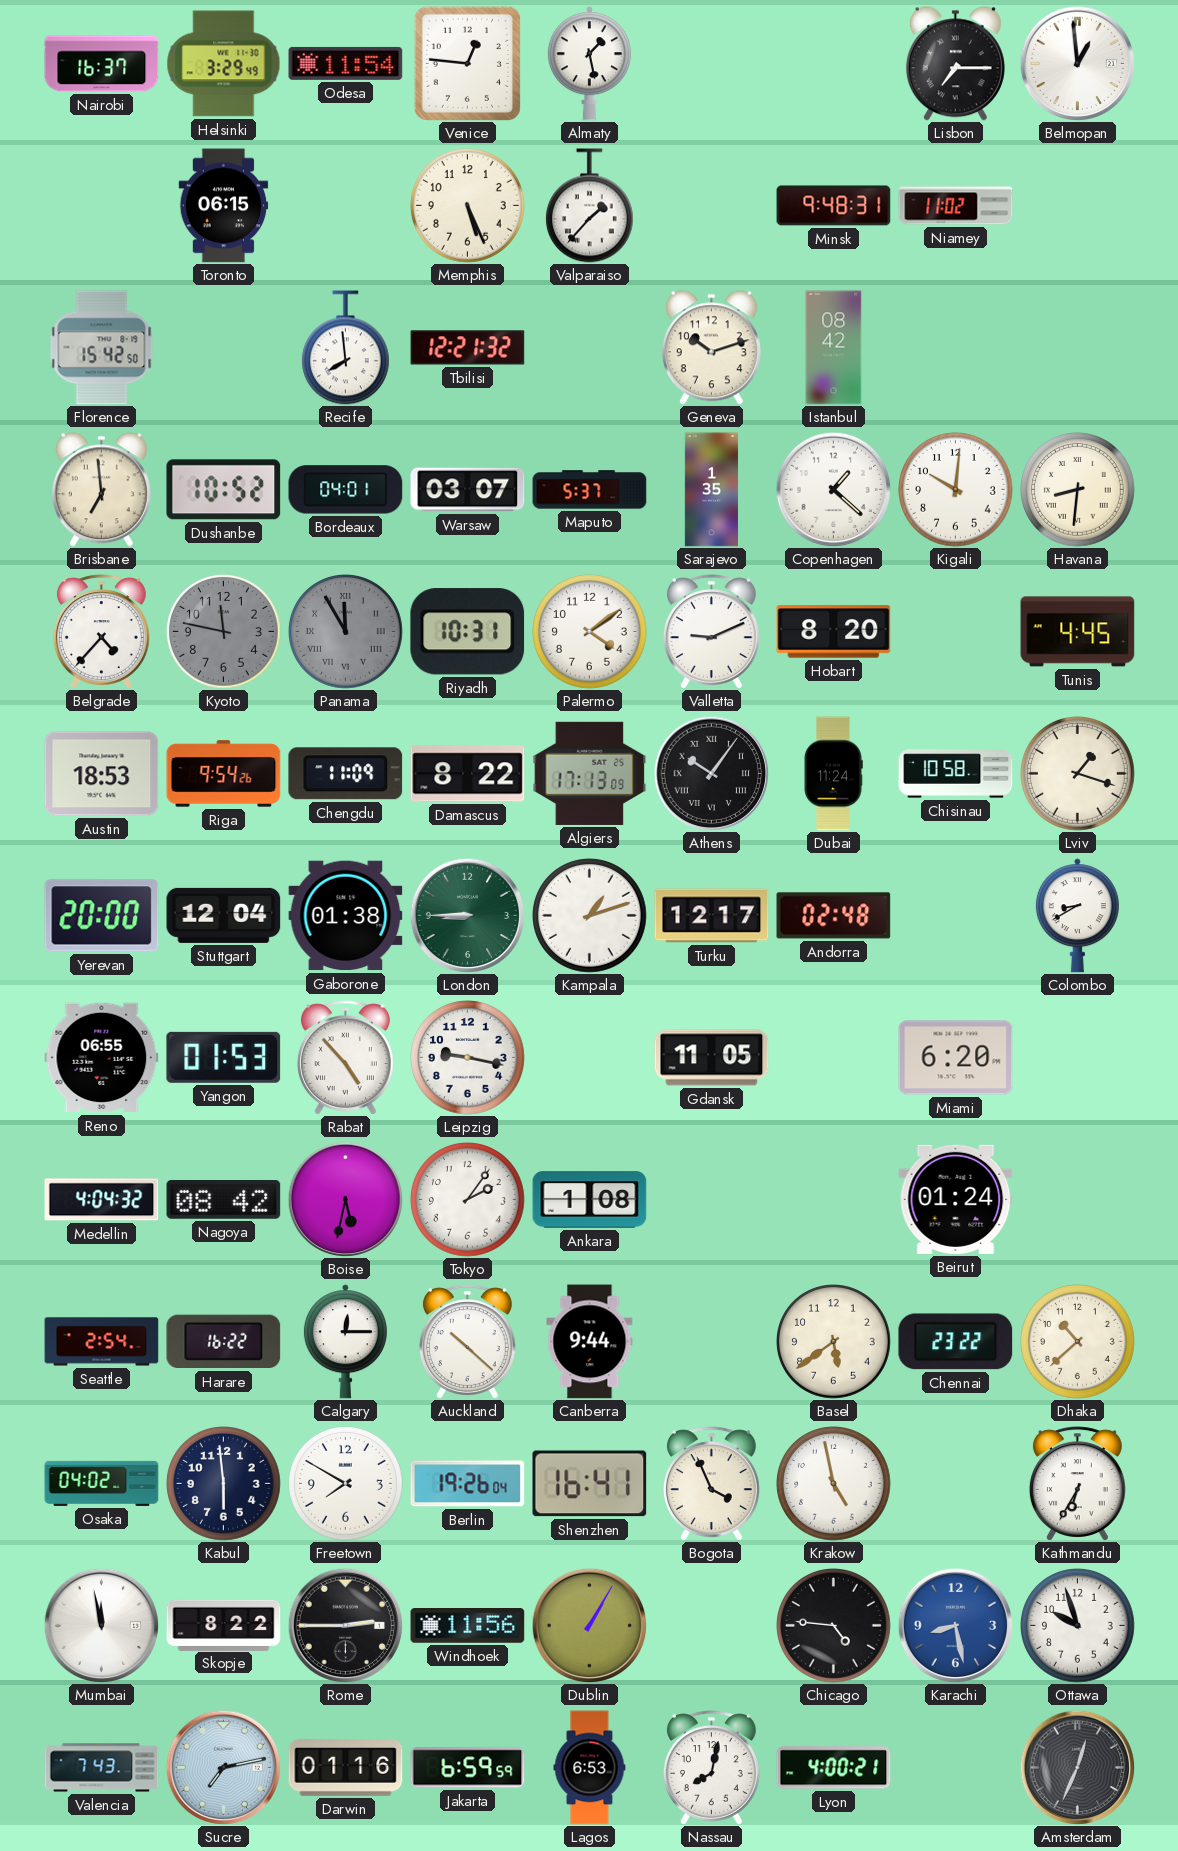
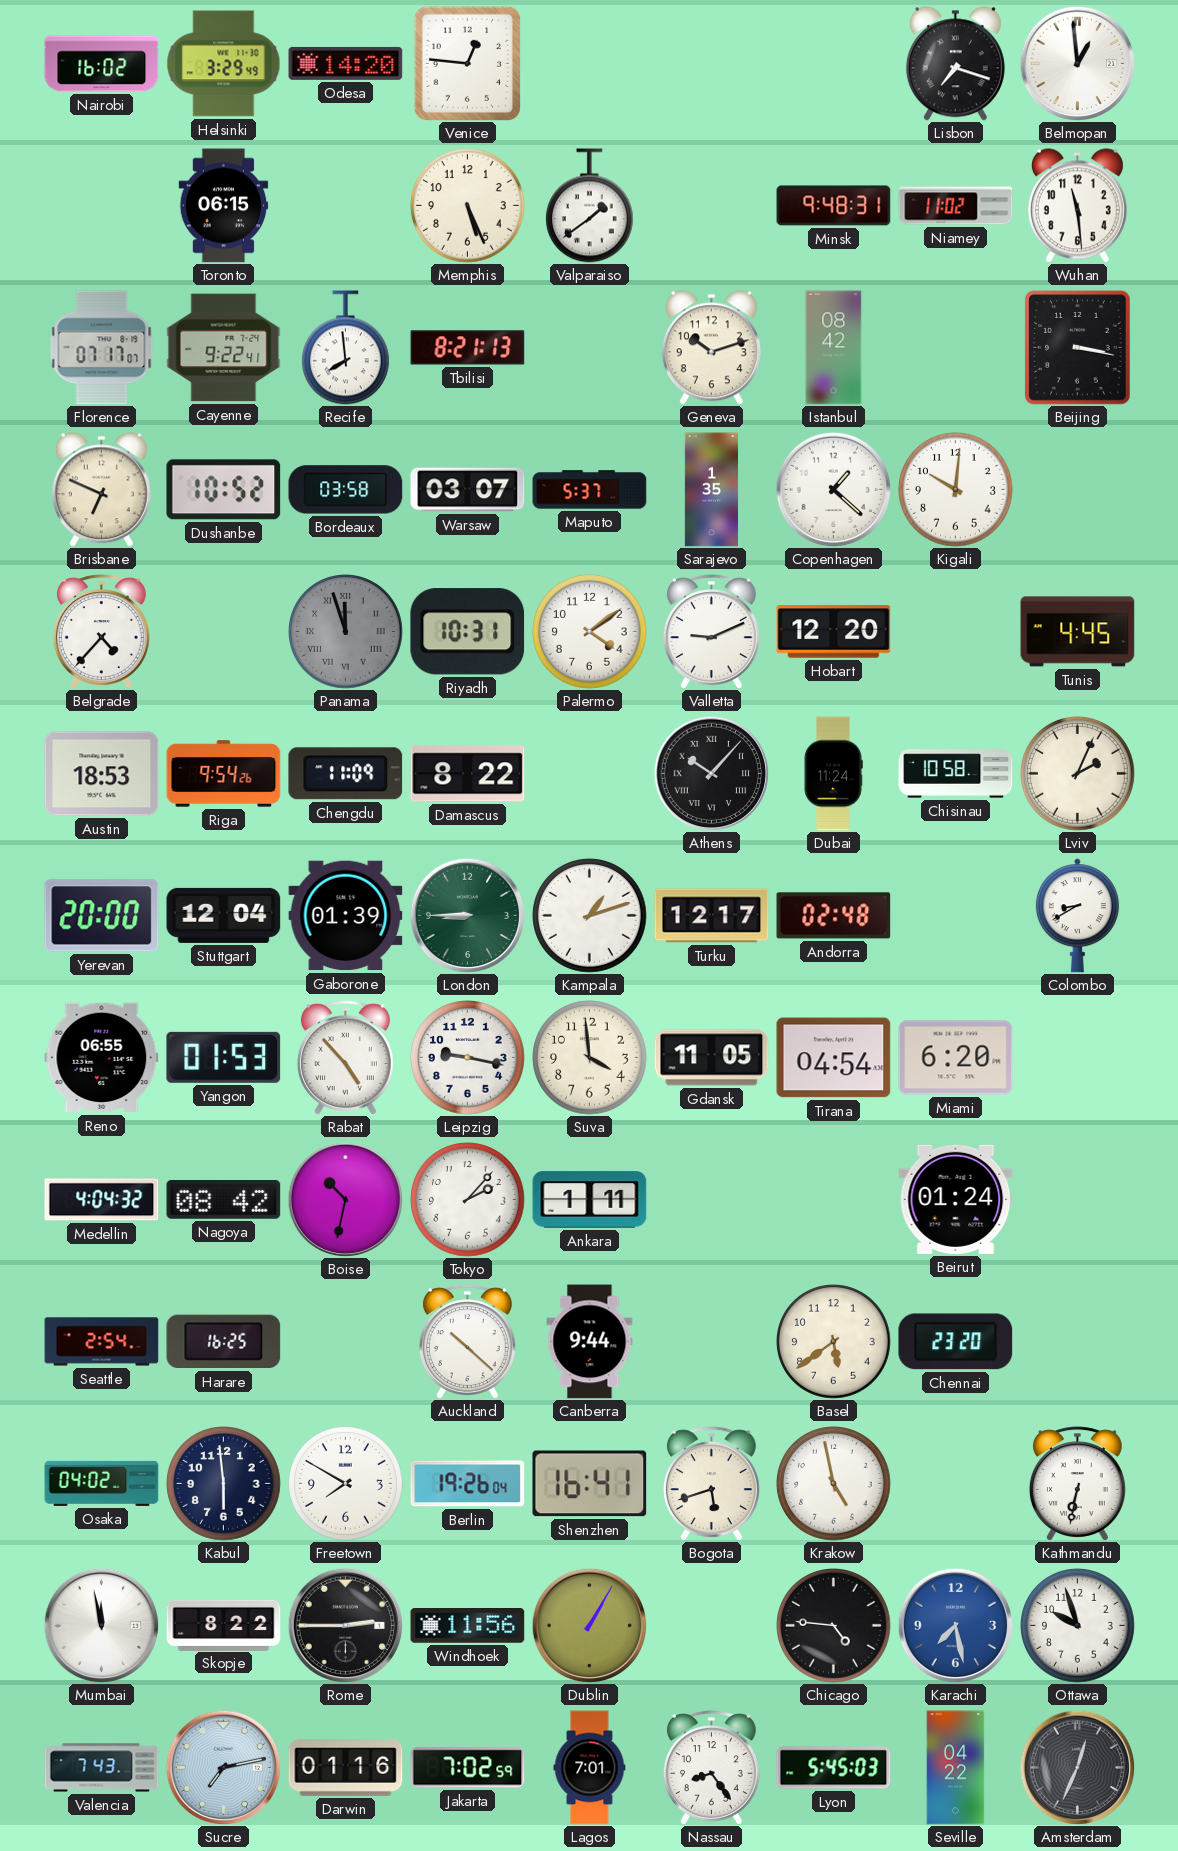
Nairobi: 16:37 -> 16:02 (102, 64)
Odesa: 11:54 -> 14:20 (346, 63)
Almaty: 1:28 -> none (589, 64)
Lisbon: 7:15 -> 7:18 (955, 64)
Valparaiso: 1:37 -> 1:39 (589, 206)
Wuhan: none -> 11:29 (1077, 206)
Florence: 15:42 -> 07:17 (102, 348)
Cayenne: none -> 9:22 (224, 348)
Tbilisi: 12:21 -> 8:21 (468, 348)
Beijing: none -> 3:17 (1078, 348)
Brisbane: 6:59 -> 6:49 (101, 490)
Bordeaux: 04:01 -> 03:58 (346, 490)
Havana: 8:31 -> none (1078, 490)
Kyoto: 11:47 -> none (224, 632)
Panama: 11:55 -> 11:57 (346, 632)
Hobart: 8:20 -> 12:20 (834, 632)
Algiers: 17:13 -> none (590, 773)
Athens: 10:06 -> 10:07 (711, 773)
Lviv: 1:18 -> 2:04 (1078, 774)
Gaborone: 01:38 -> 01:39 (346, 916)
Suva: none -> 3:59 (590, 1058)
Tirana: none -> 04:54 (834, 1058)
Boise: 5:32 -> 10:32 (345, 1199)
Tokyo: 2:06 -> 2:07 (468, 1200)
Ankara: 1:08 -> 1:11 (590, 1200)
Harare: 16:22 -> 16:25 (224, 1342)
Calgary: 12:15 -> none (345, 1342)
Chennai: 23:22 -> 23:20 (956, 1342)
Dhaka: 10:38 -> none (1078, 1342)
Bogota: 3:56 -> 5:42 (711, 1484)
Kathmandu: 6:35 -> 6:32 (1077, 1484)
Karachi: 8:28 -> 7:28 (955, 1625)
Jakarta: 6:59 -> 7:02 (468, 1768)
Lagos: 6:53 -> 7:01 (590, 1768)
Nassau: 8:02 -> 8:24 (711, 1768)
Lyon: 4:00 -> 5:45 (834, 1768)
Seville: none -> 04:22 (956, 1768)
